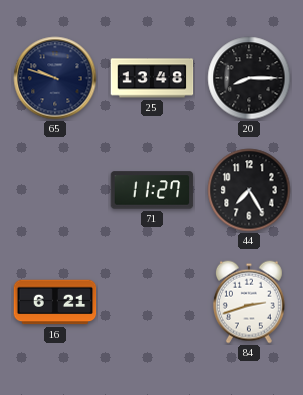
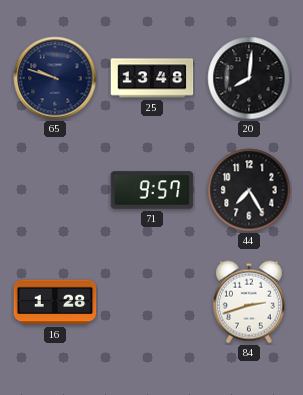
20: 8:15 -> 8:01 (249, 78)
71: 11:27 -> 9:57 (152, 190)
16: 6:21 -> 1:28 (55, 302)
